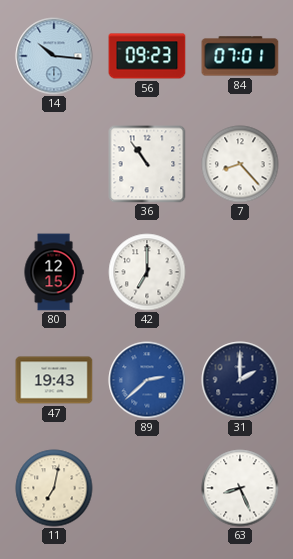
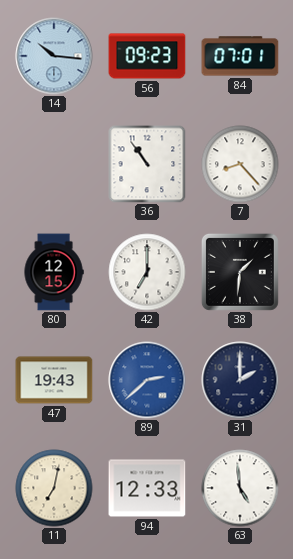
38: none -> 1:31 (240, 272)
94: none -> 12:33 (147, 488)
63: 8:26 -> 4:59 (240, 488)
